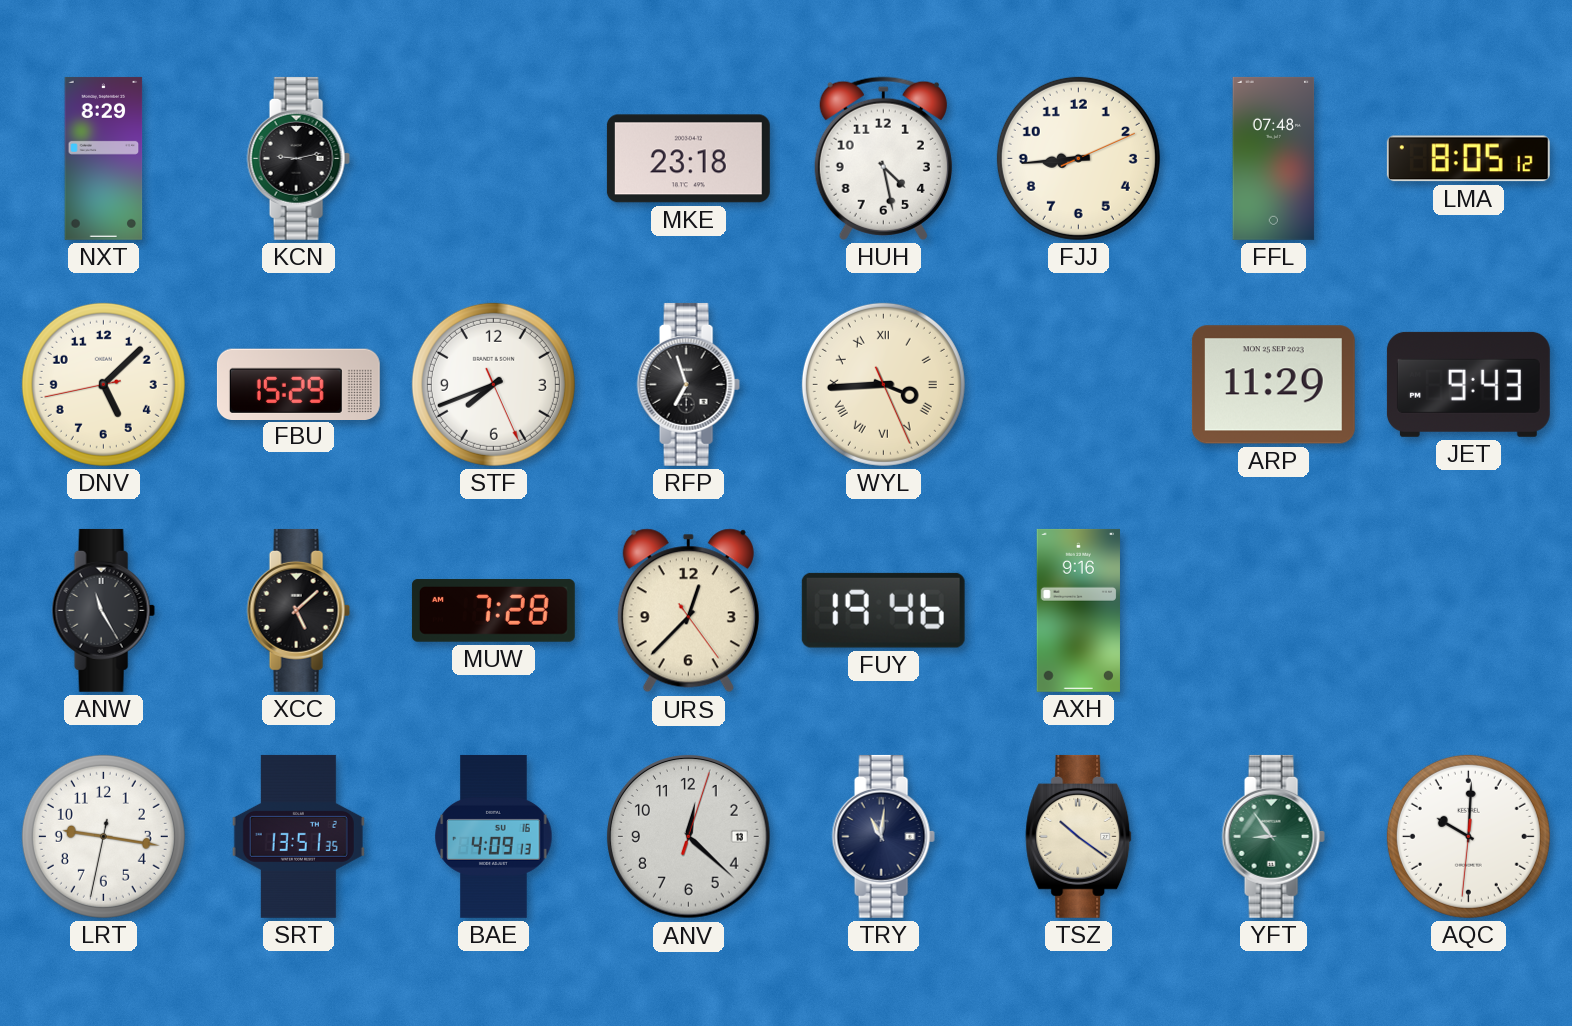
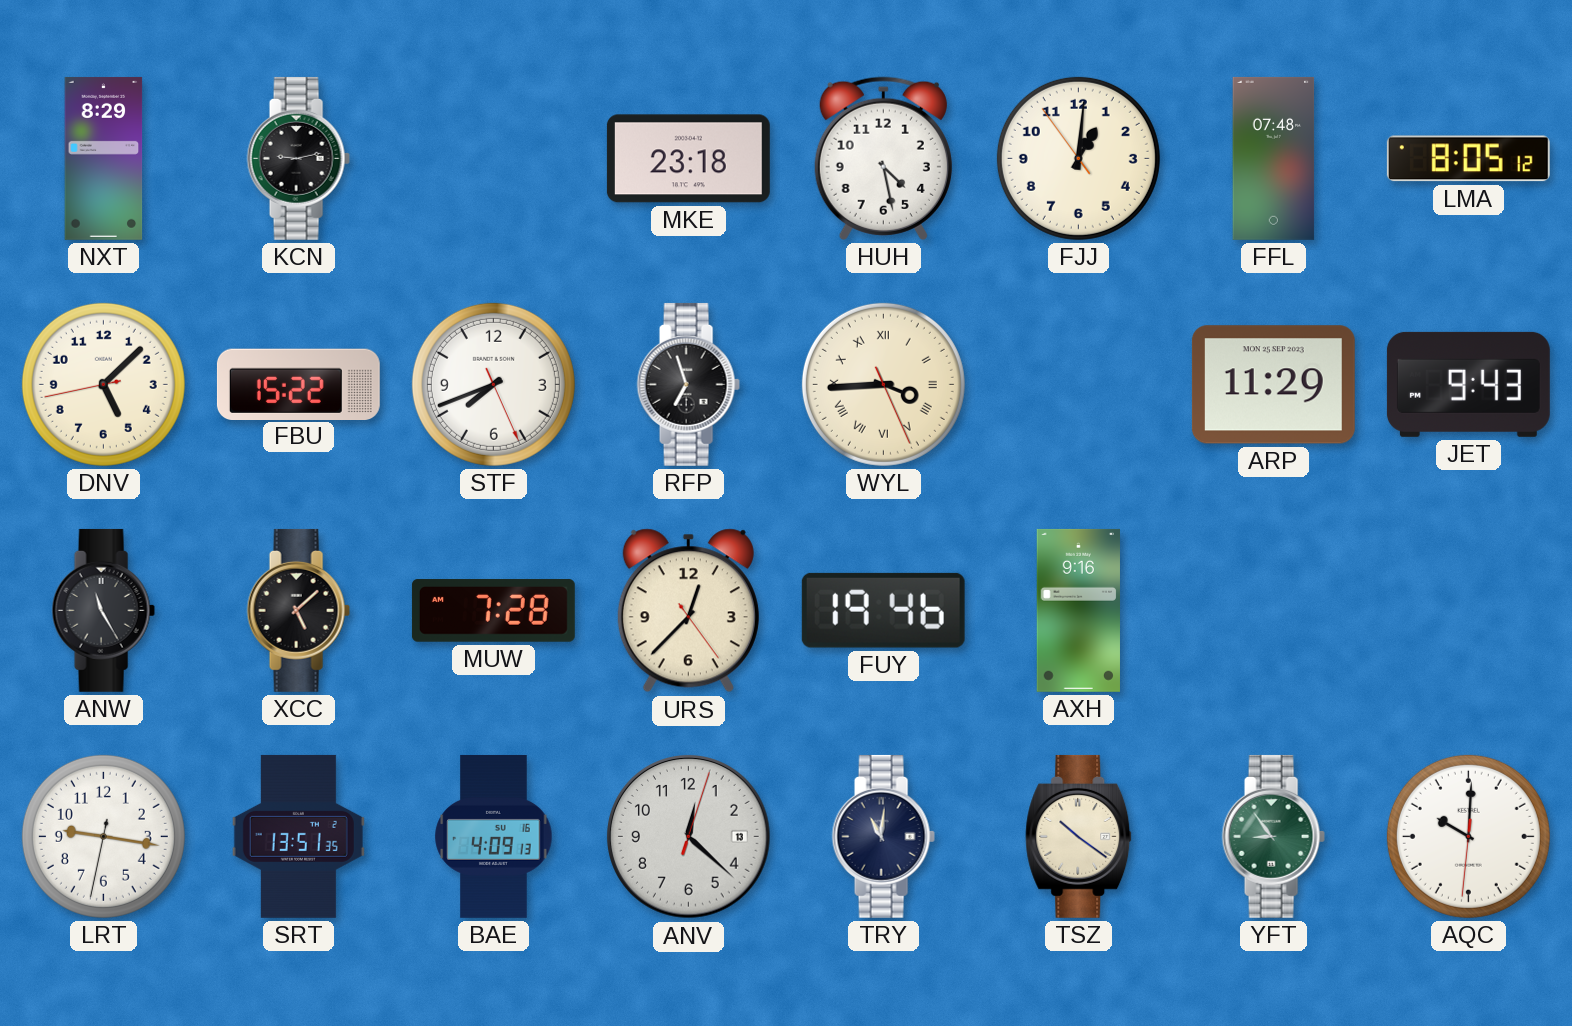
FJJ: 8:44 -> 1:00 (1078, 158)
FBU: 15:29 -> 15:22 (298, 384)
